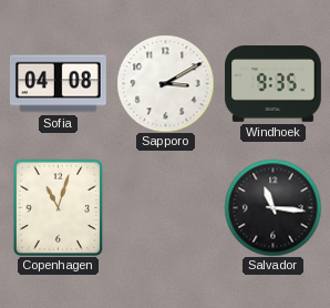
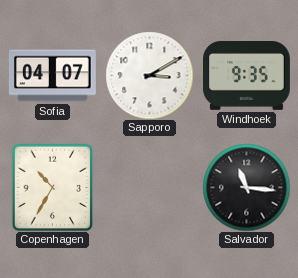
Sofia: 04:08 -> 04:07 (52, 76)
Copenhagen: 11:03 -> 10:35 (53, 187)
